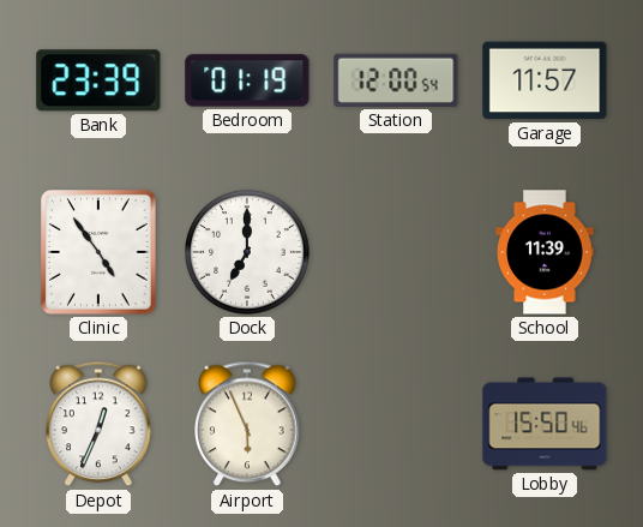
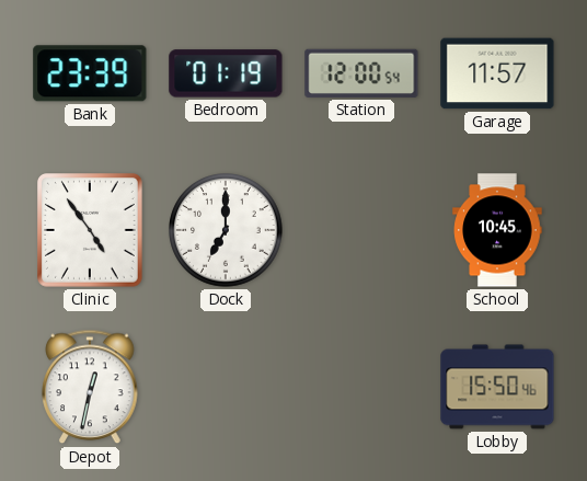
School: 11:39 -> 10:45 (497, 230)
Depot: 12:34 -> 12:32 (90, 387)
Airport: 5:56 -> none (247, 424)
